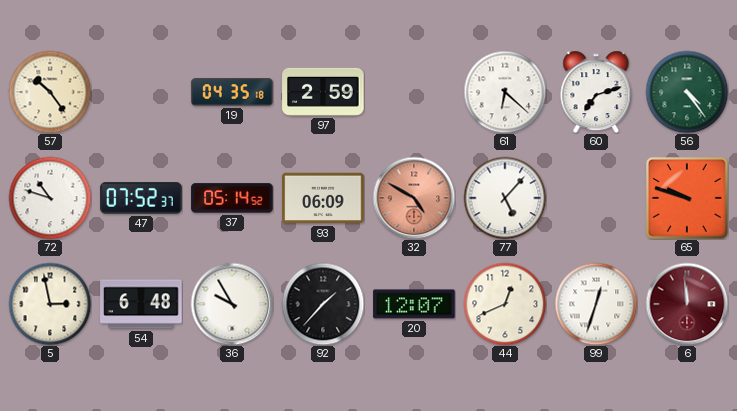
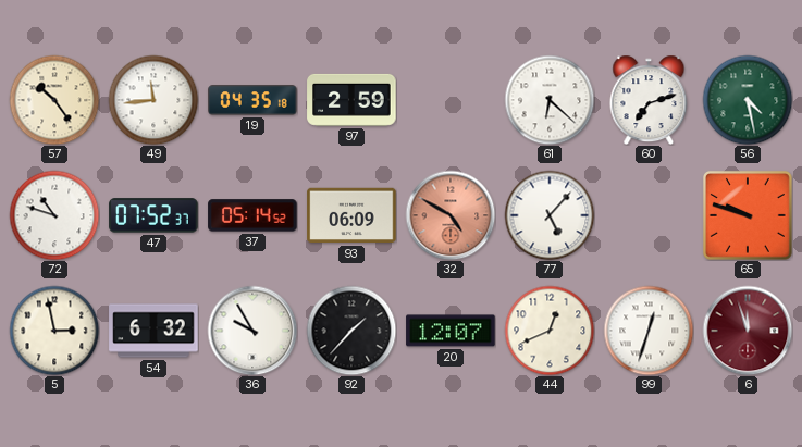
49: none -> 11:44 (153, 100)
56: 4:24 -> 4:28 (748, 100)
54: 6:48 -> 6:32 (153, 331)
6: 11:59 -> 11:57 (748, 331)
